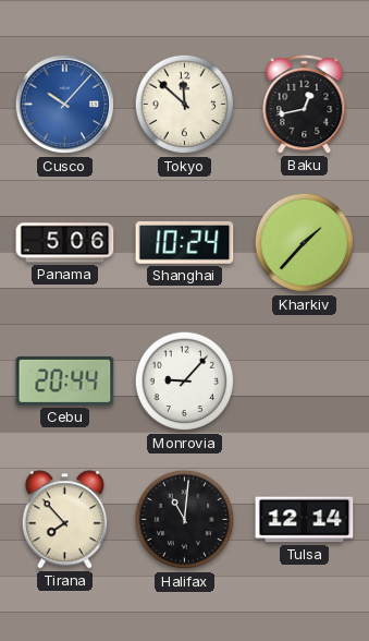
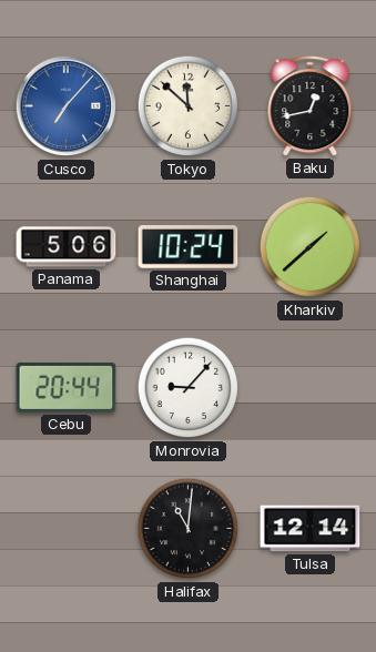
Cusco: 10:07 -> 7:07 (67, 106)
Kharkiv: 1:37 -> 1:38 (311, 247)
Tirana: 7:53 -> none (65, 520)
